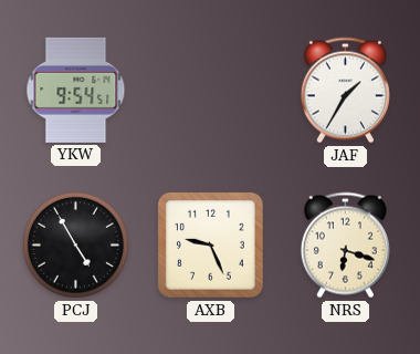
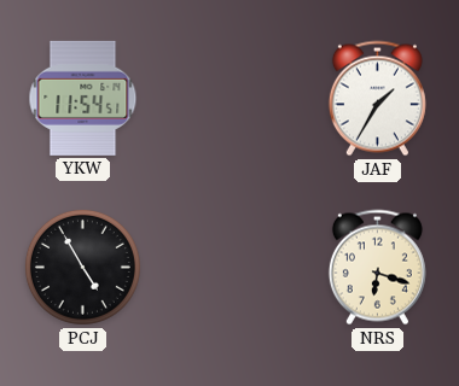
YKW: 9:54 -> 11:54 (83, 98)
AXB: 9:26 -> none (211, 246)
